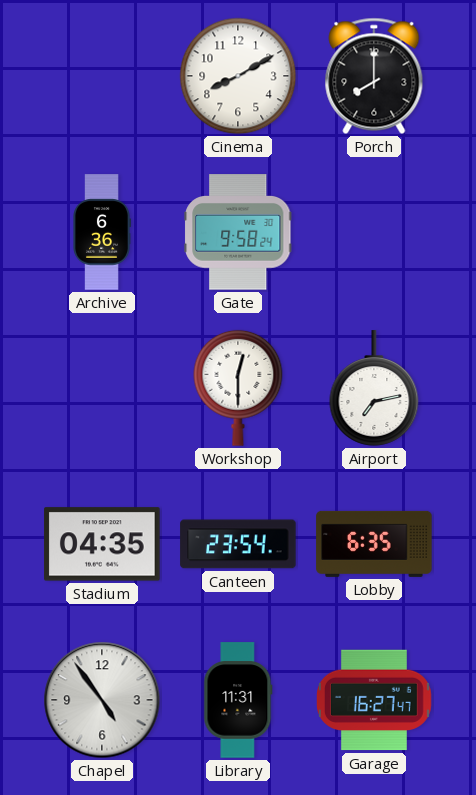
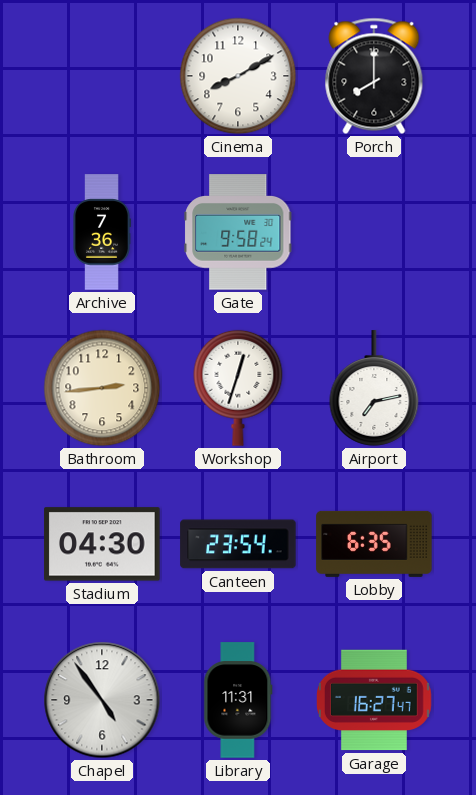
Archive: 6:36 -> 7:36 (102, 232)
Bathroom: none -> 2:44 (102, 388)
Workshop: 12:30 -> 12:33 (238, 388)
Stadium: 04:35 -> 04:30 (102, 544)
